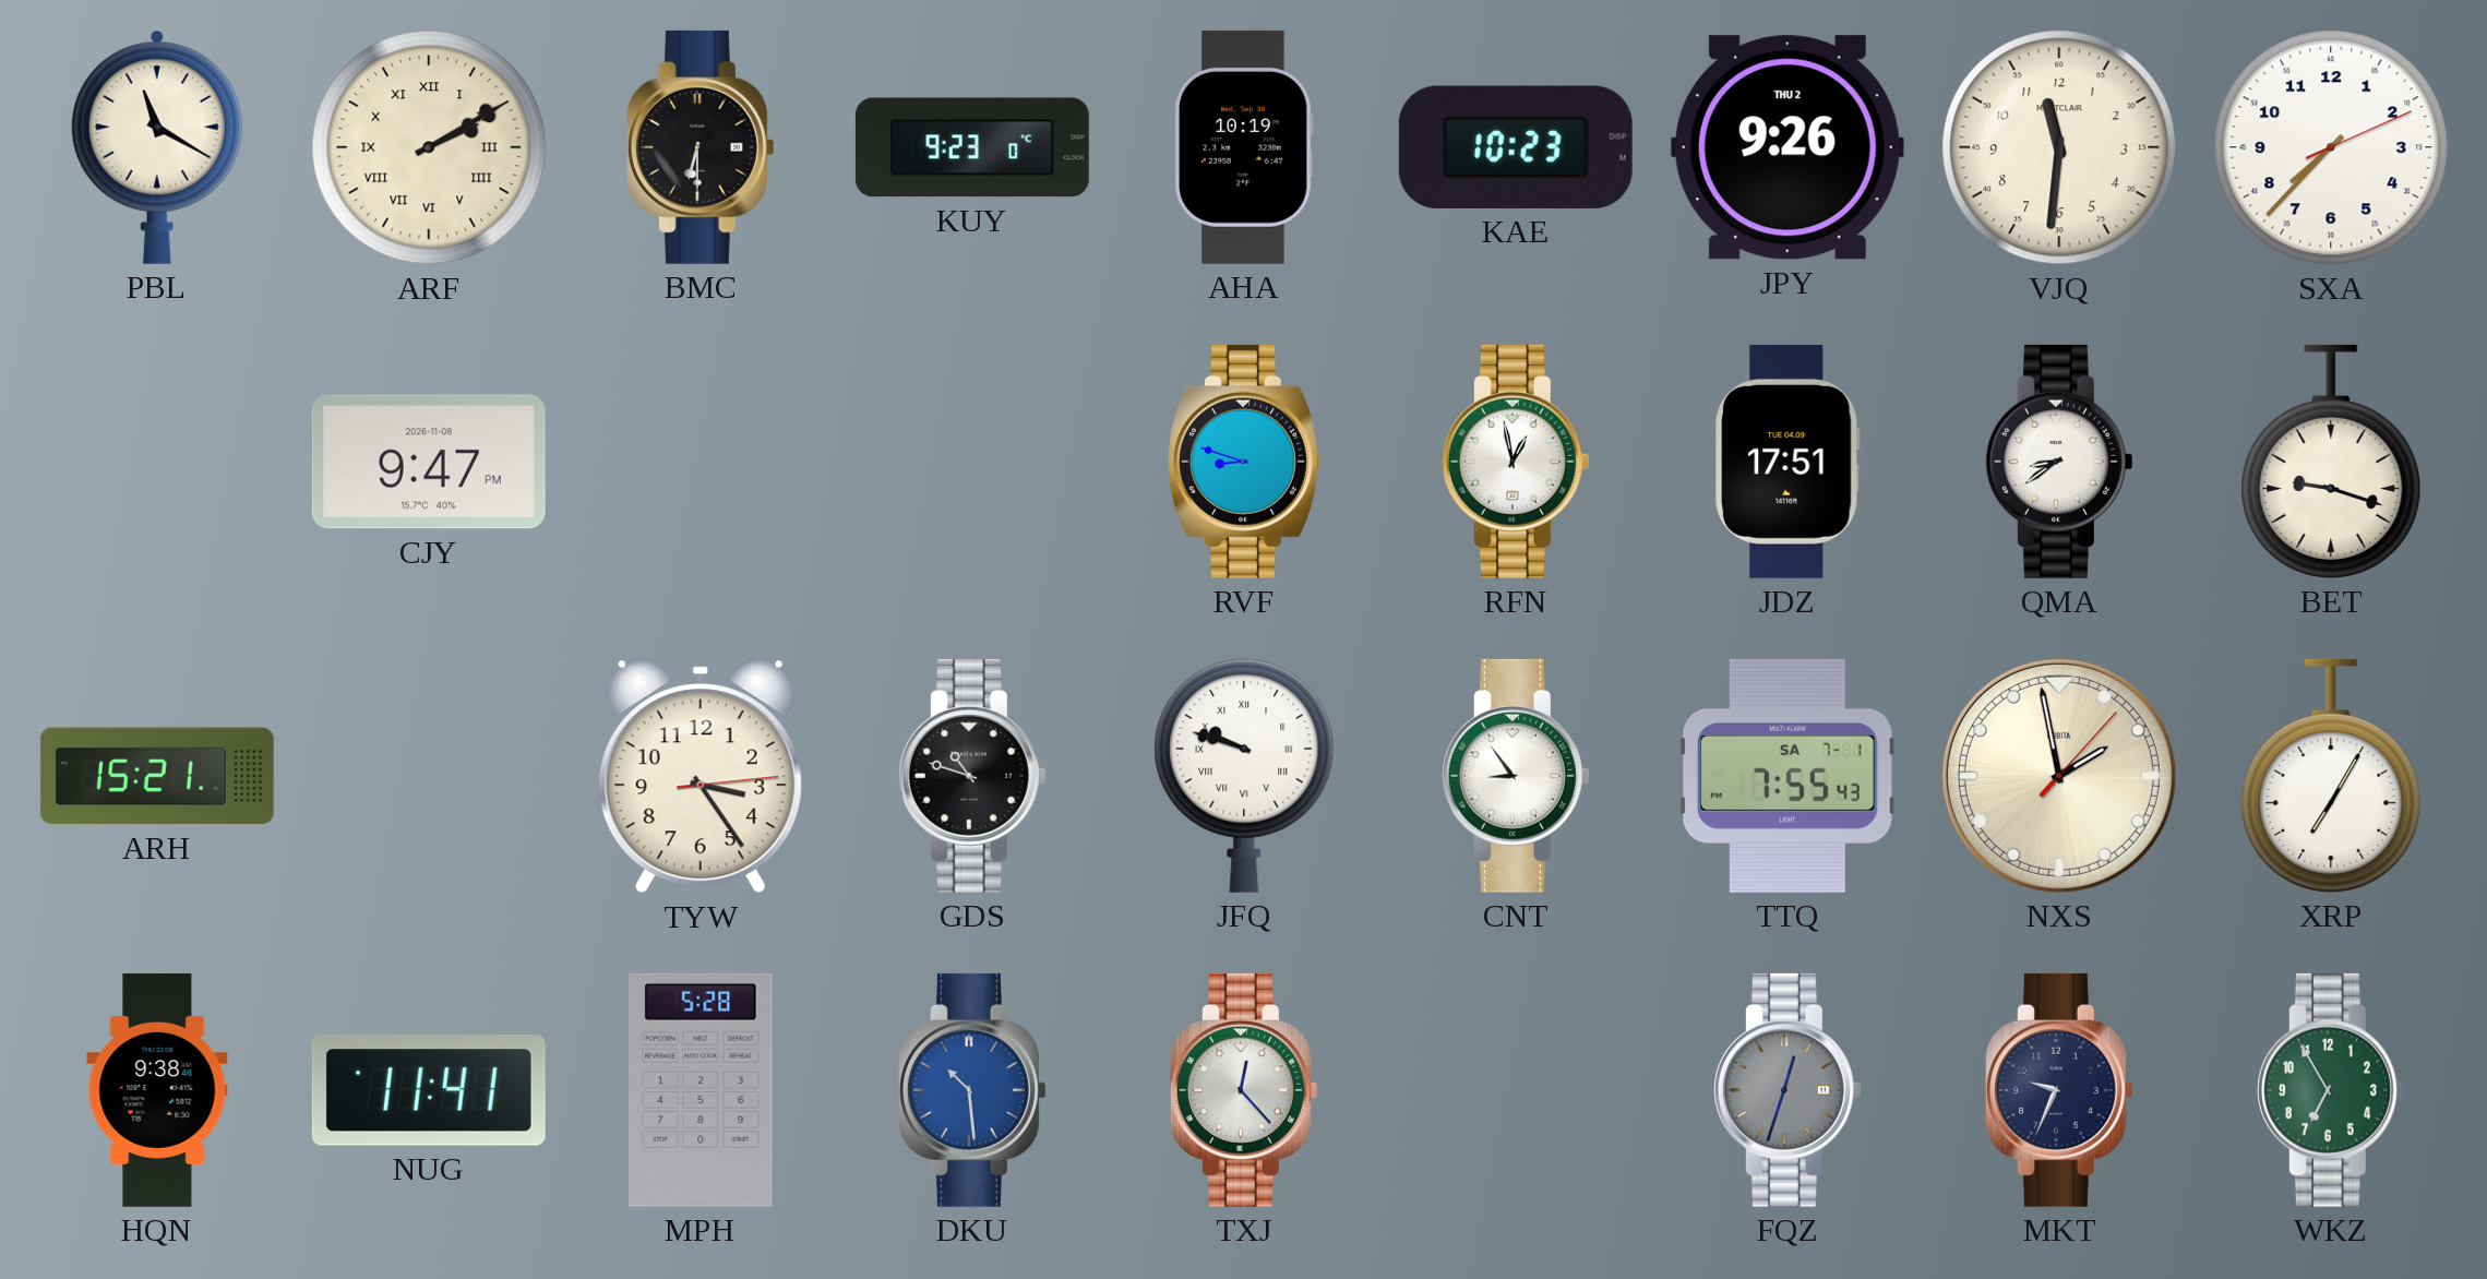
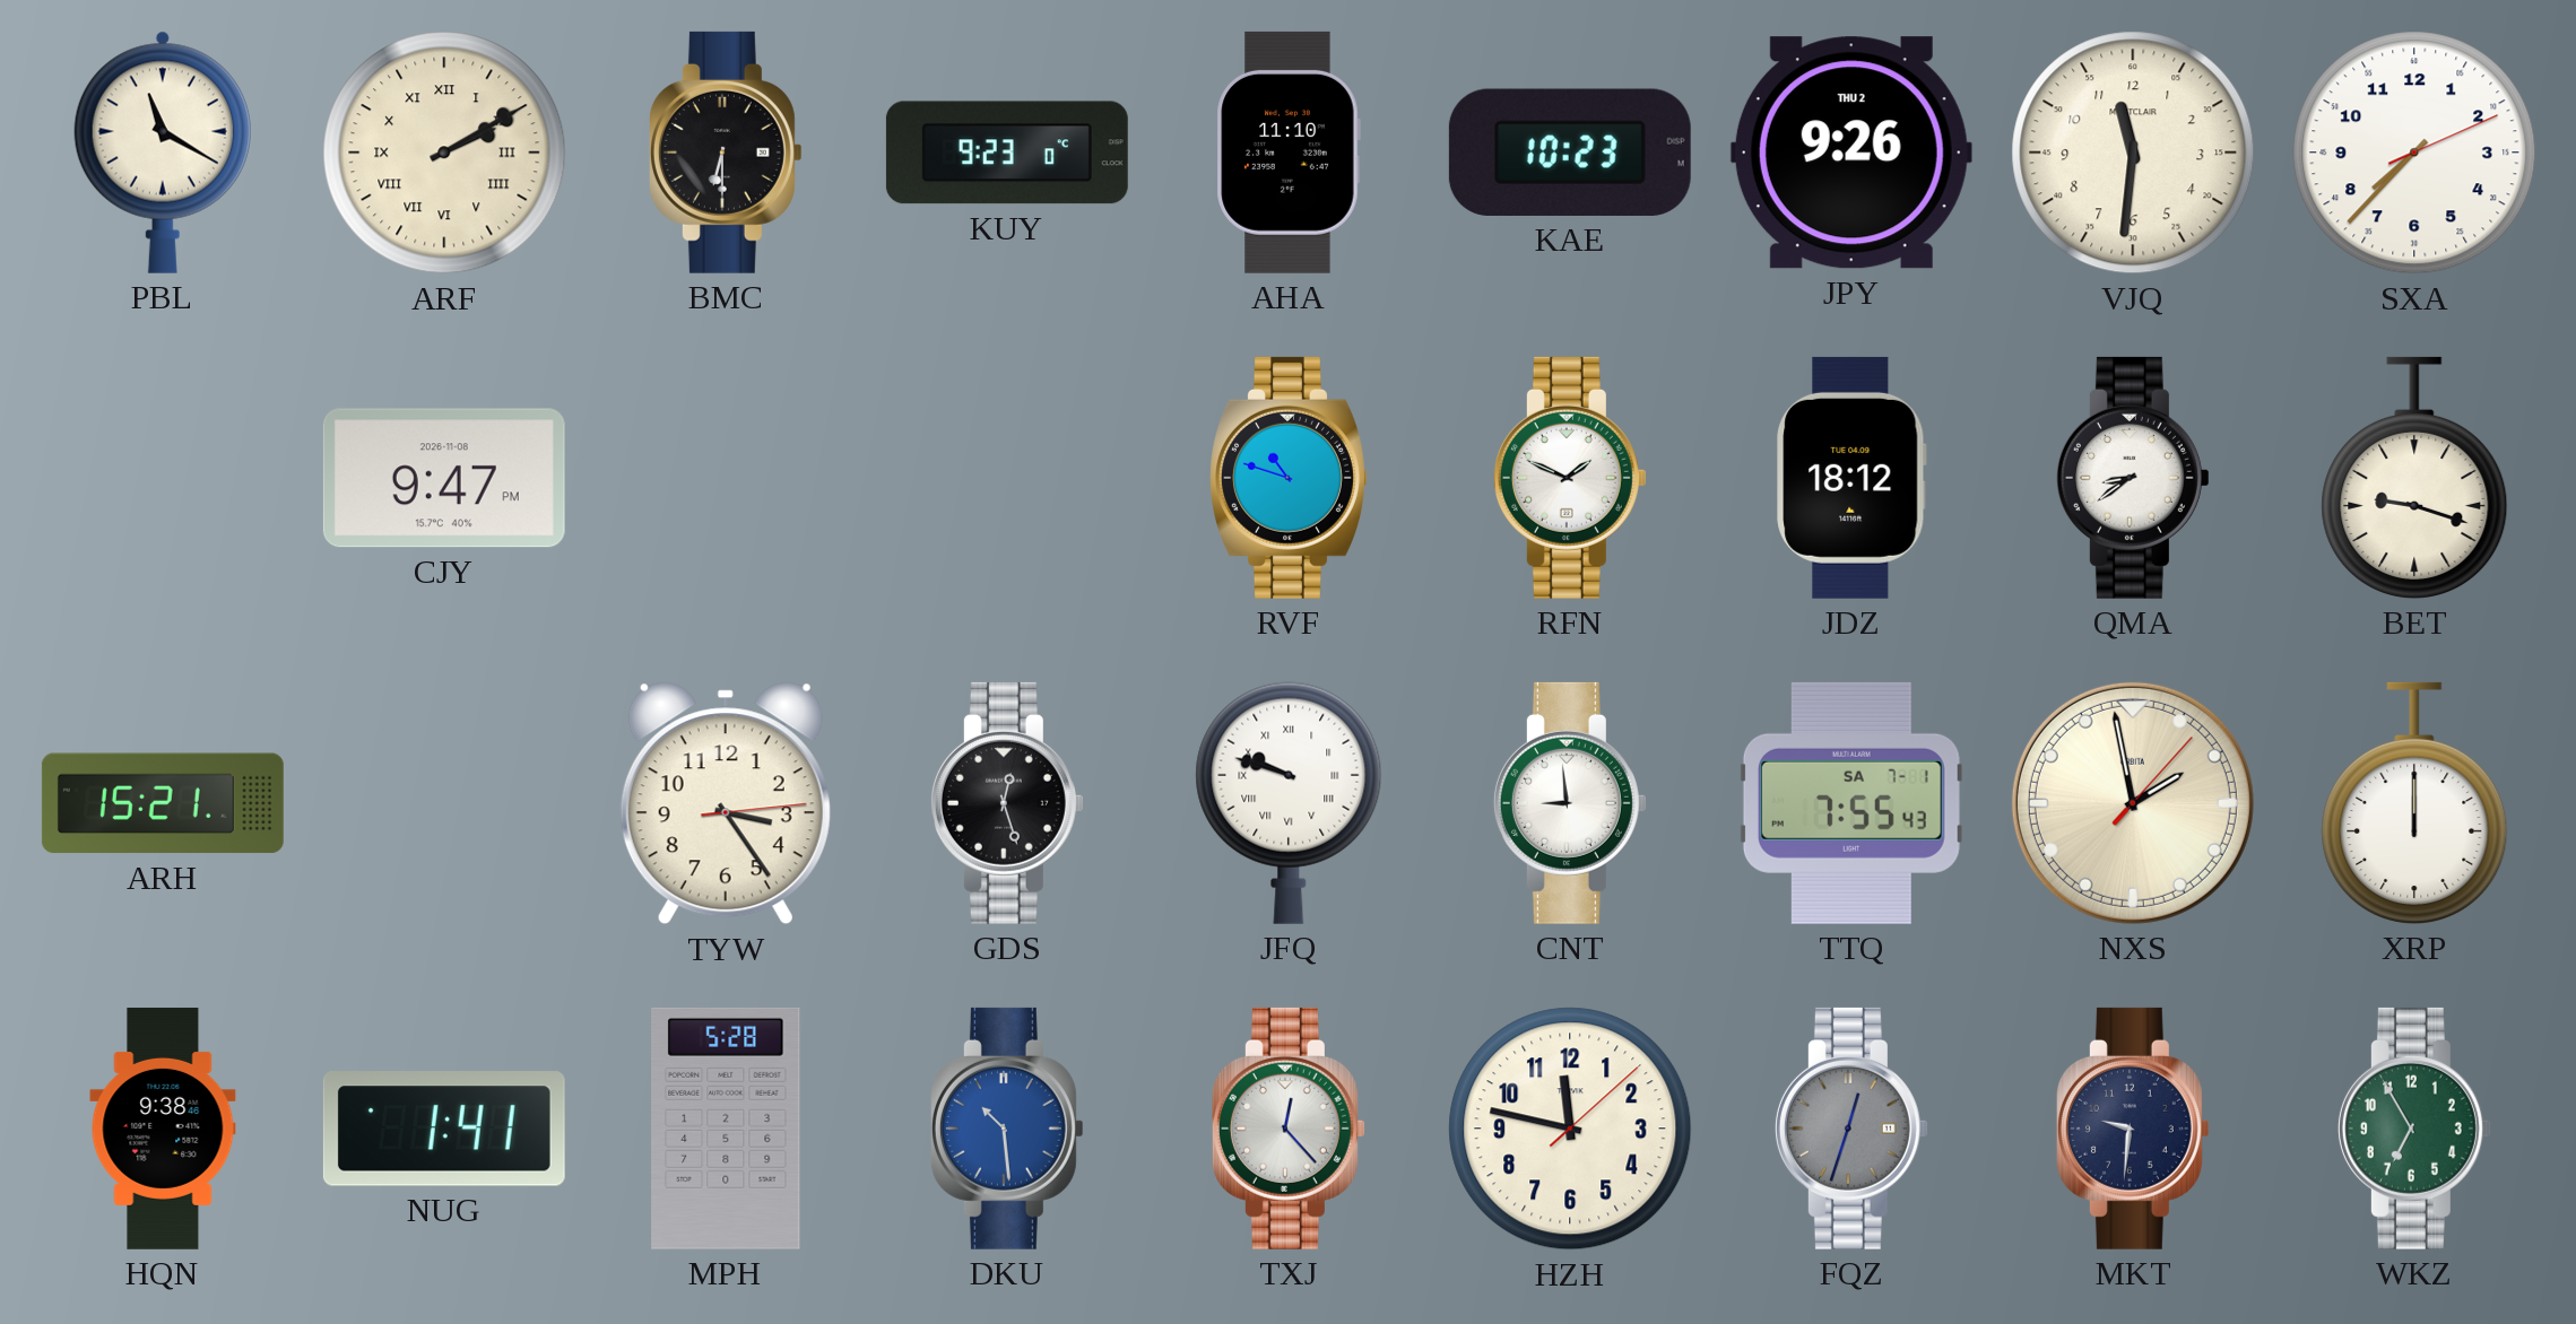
AHA: 10:19 -> 11:10 (1289, 153)
RVF: 8:48 -> 10:48 (1289, 478)
RFN: 12:58 -> 1:49 (1570, 478)
JDZ: 17:51 -> 18:12 (1851, 478)
GDS: 10:48 -> 12:27 (1007, 803)
CNT: 8:54 -> 8:59 (1570, 803)
XRP: 7:05 -> 12:00 (2414, 803)
NUG: 11:41 -> 1:41 (444, 1129)
HZH: none -> 11:47 (1570, 1129)
MKT: 9:34 -> 9:31 (2133, 1129)
